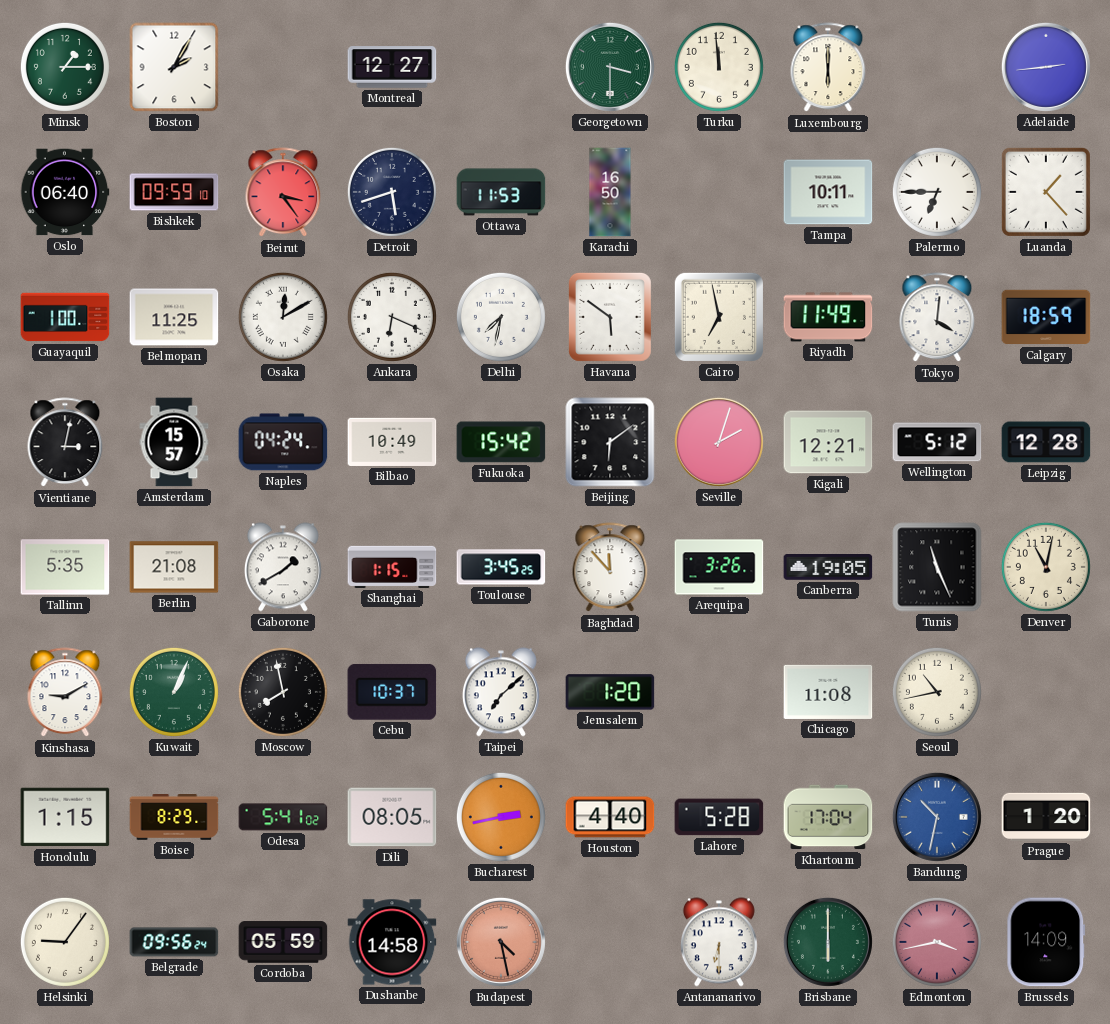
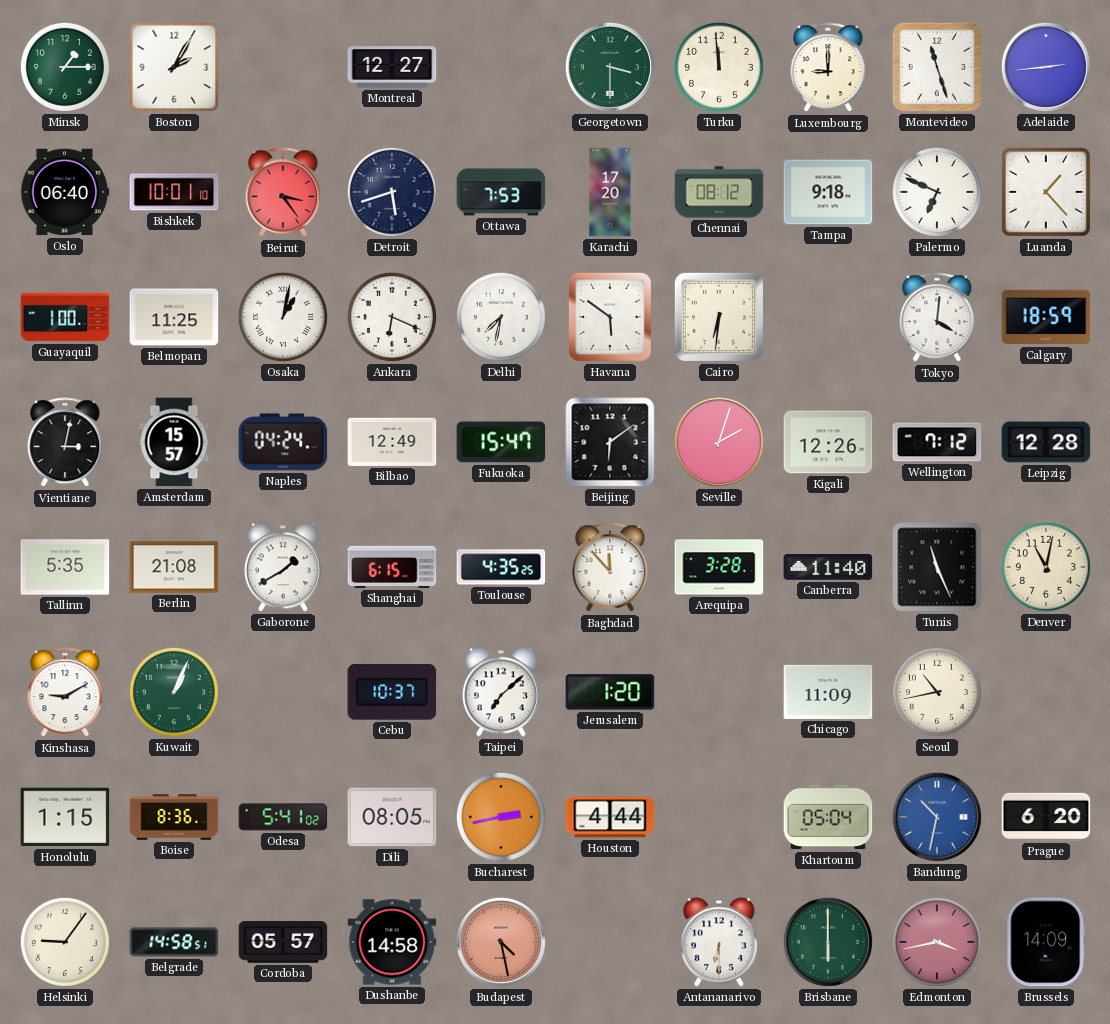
Luxembourg: 6:00 -> 9:00 (828, 68)
Montevideo: none -> 11:27 (937, 67)
Bishkek: 09:59 -> 10:01 (174, 192)
Ottawa: 11:53 -> 7:53 (501, 192)
Karachi: 16:50 -> 17:20 (610, 192)
Chennai: none -> 08:12 (719, 192)
Tampa: 10:11 -> 9:18 (828, 192)
Palermo: 6:45 -> 6:49 (937, 192)
Osaka: 12:10 -> 1:02 (283, 317)
Cairo: 6:58 -> 6:31 (719, 317)
Riyadh: 11:49 -> none (828, 317)
Bilbao: 10:49 -> 12:49 (392, 442)
Fukuoka: 15:42 -> 15:47 (501, 442)
Kigali: 12:21 -> 12:26 (828, 442)
Wellington: 5:12 -> 7:12 (937, 442)
Shanghai: 1:15 -> 6:15 (392, 567)
Toulouse: 3:45 -> 4:35 (501, 567)
Arequipa: 3:26 -> 3:28 (719, 567)
Canberra: 19:05 -> 11:40 (828, 568)
Moscow: 7:58 -> none (283, 692)
Chicago: 11:08 -> 11:09 (828, 692)
Boise: 8:29 -> 8:36 (174, 818)
Houston: 4:40 -> 4:44 (610, 817)
Lahore: 5:28 -> none (719, 817)
Khartoum: 17:04 -> 05:04 (828, 817)
Prague: 1:20 -> 6:20 (1046, 817)
Belgrade: 09:56 -> 14:58 (174, 942)
Cordoba: 05:59 -> 05:57 (283, 942)
